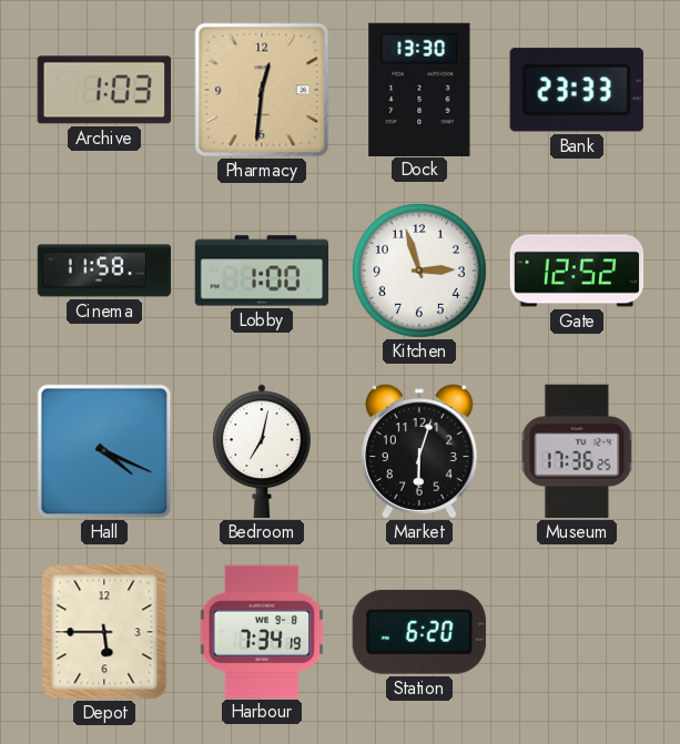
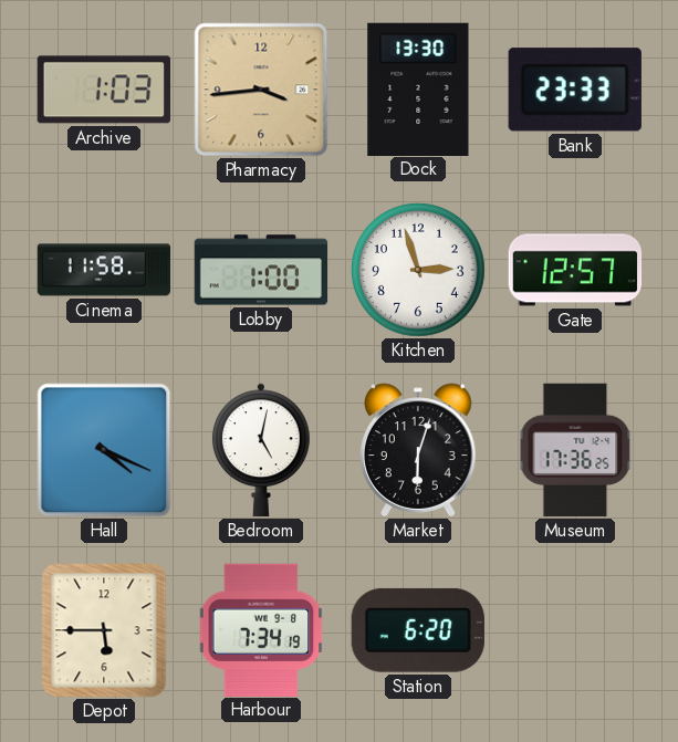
Pharmacy: 12:31 -> 3:44 (261, 90)
Gate: 12:52 -> 12:57 (575, 270)
Bedroom: 7:02 -> 5:02 (261, 450)
